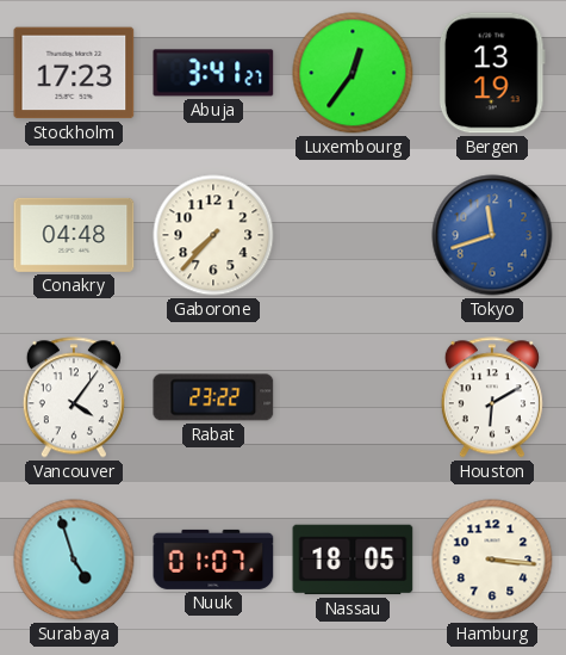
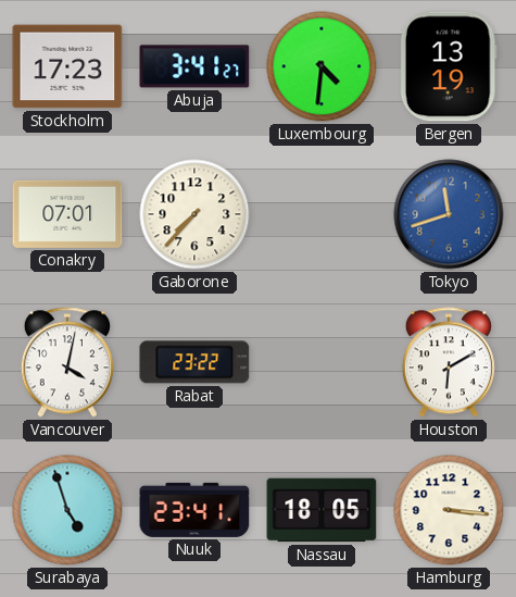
Luxembourg: 12:36 -> 4:31 (322, 66)
Conakry: 04:48 -> 07:01 (67, 214)
Vancouver: 4:06 -> 4:02 (67, 362)
Nuuk: 01:07 -> 23:41 (194, 510)
